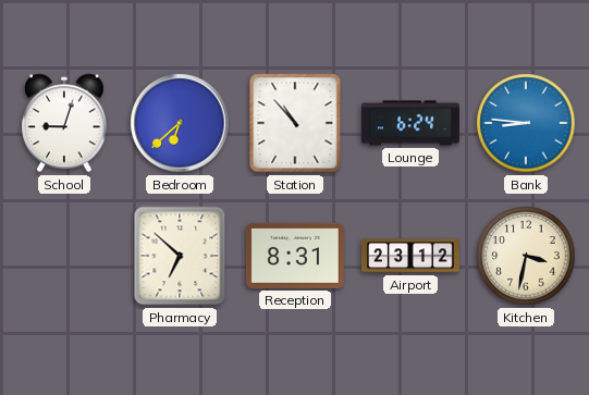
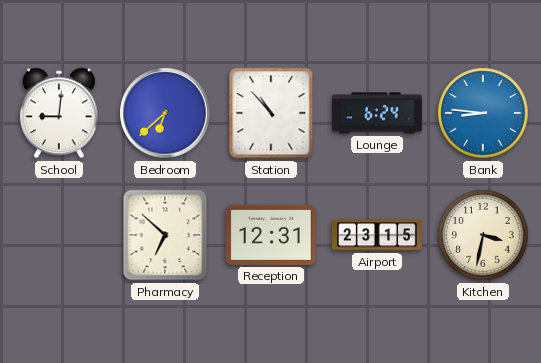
School: 9:03 -> 9:01 (59, 113)
Reception: 8:31 -> 12:31 (271, 235)
Airport: 23:12 -> 23:15 (377, 235)
